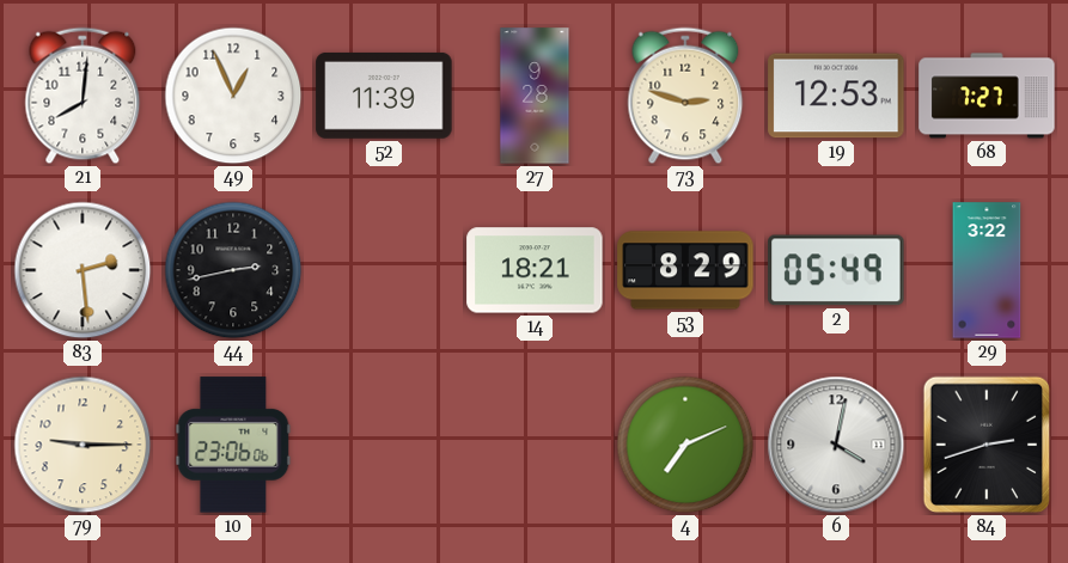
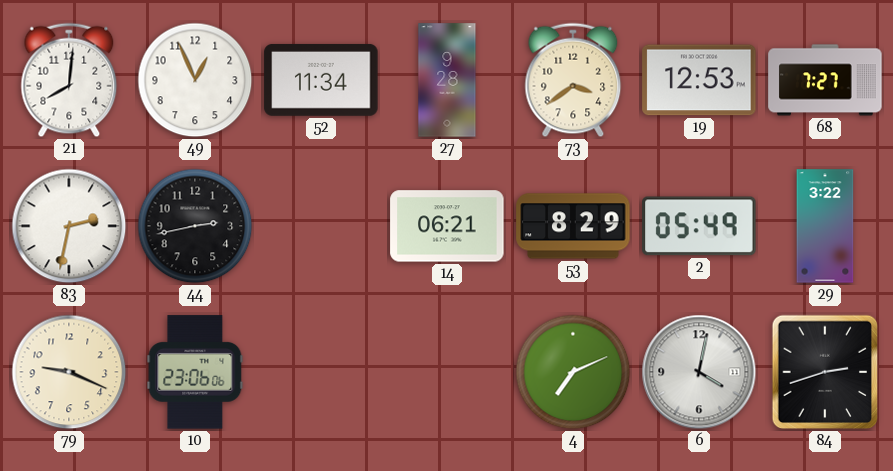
52: 11:39 -> 11:34 (321, 80)
73: 2:48 -> 3:39 (573, 80)
83: 2:29 -> 2:32 (69, 226)
14: 18:21 -> 06:21 (447, 226)
79: 9:15 -> 9:19 (69, 372)
